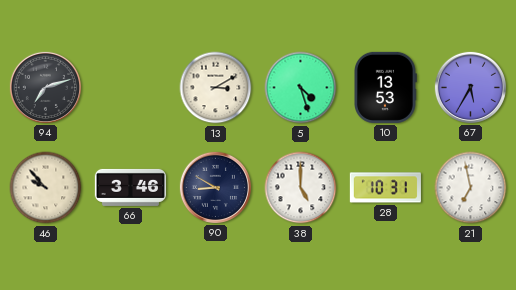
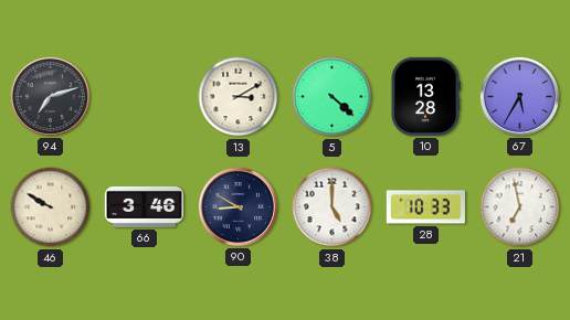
5: 4:27 -> 4:22 (332, 97)
10: 13:53 -> 13:28 (426, 96)
46: 9:53 -> 9:50 (51, 207)
28: 10:31 -> 10:33 (425, 207)
